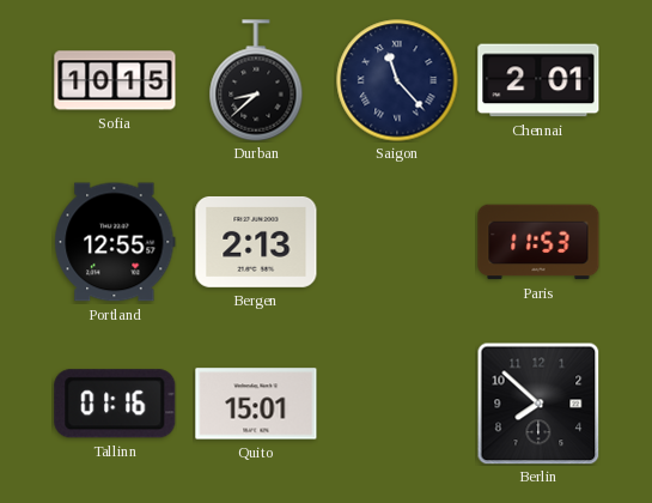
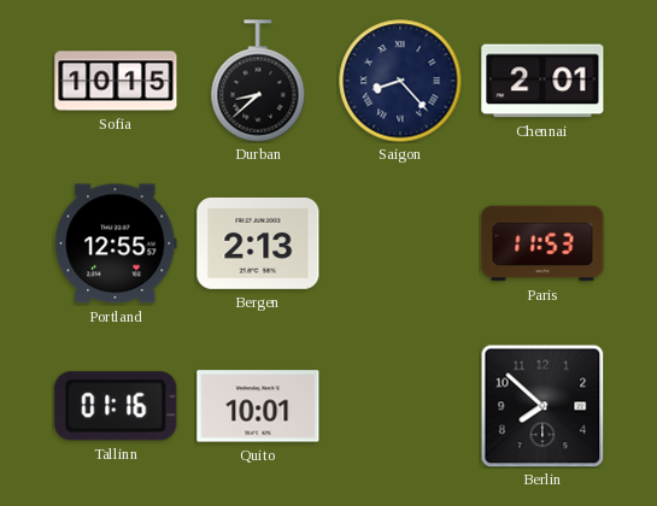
Saigon: 11:23 -> 8:23 (400, 81)
Quito: 15:01 -> 10:01 (258, 406)
